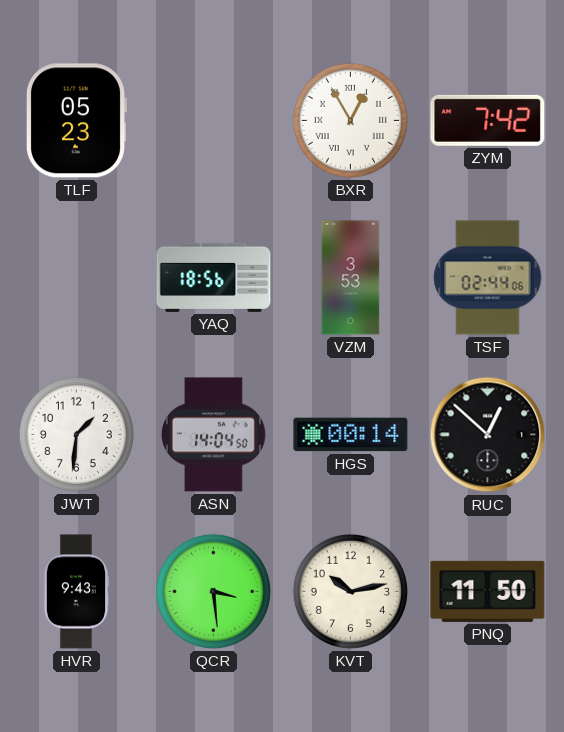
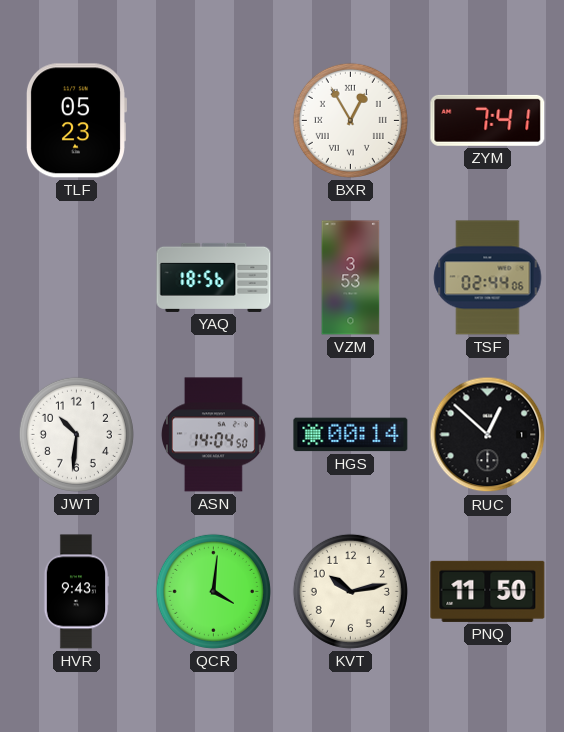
ZYM: 7:42 -> 7:41 (488, 120)
JWT: 1:31 -> 10:31 (76, 434)
QCR: 3:29 -> 4:01 (213, 591)
